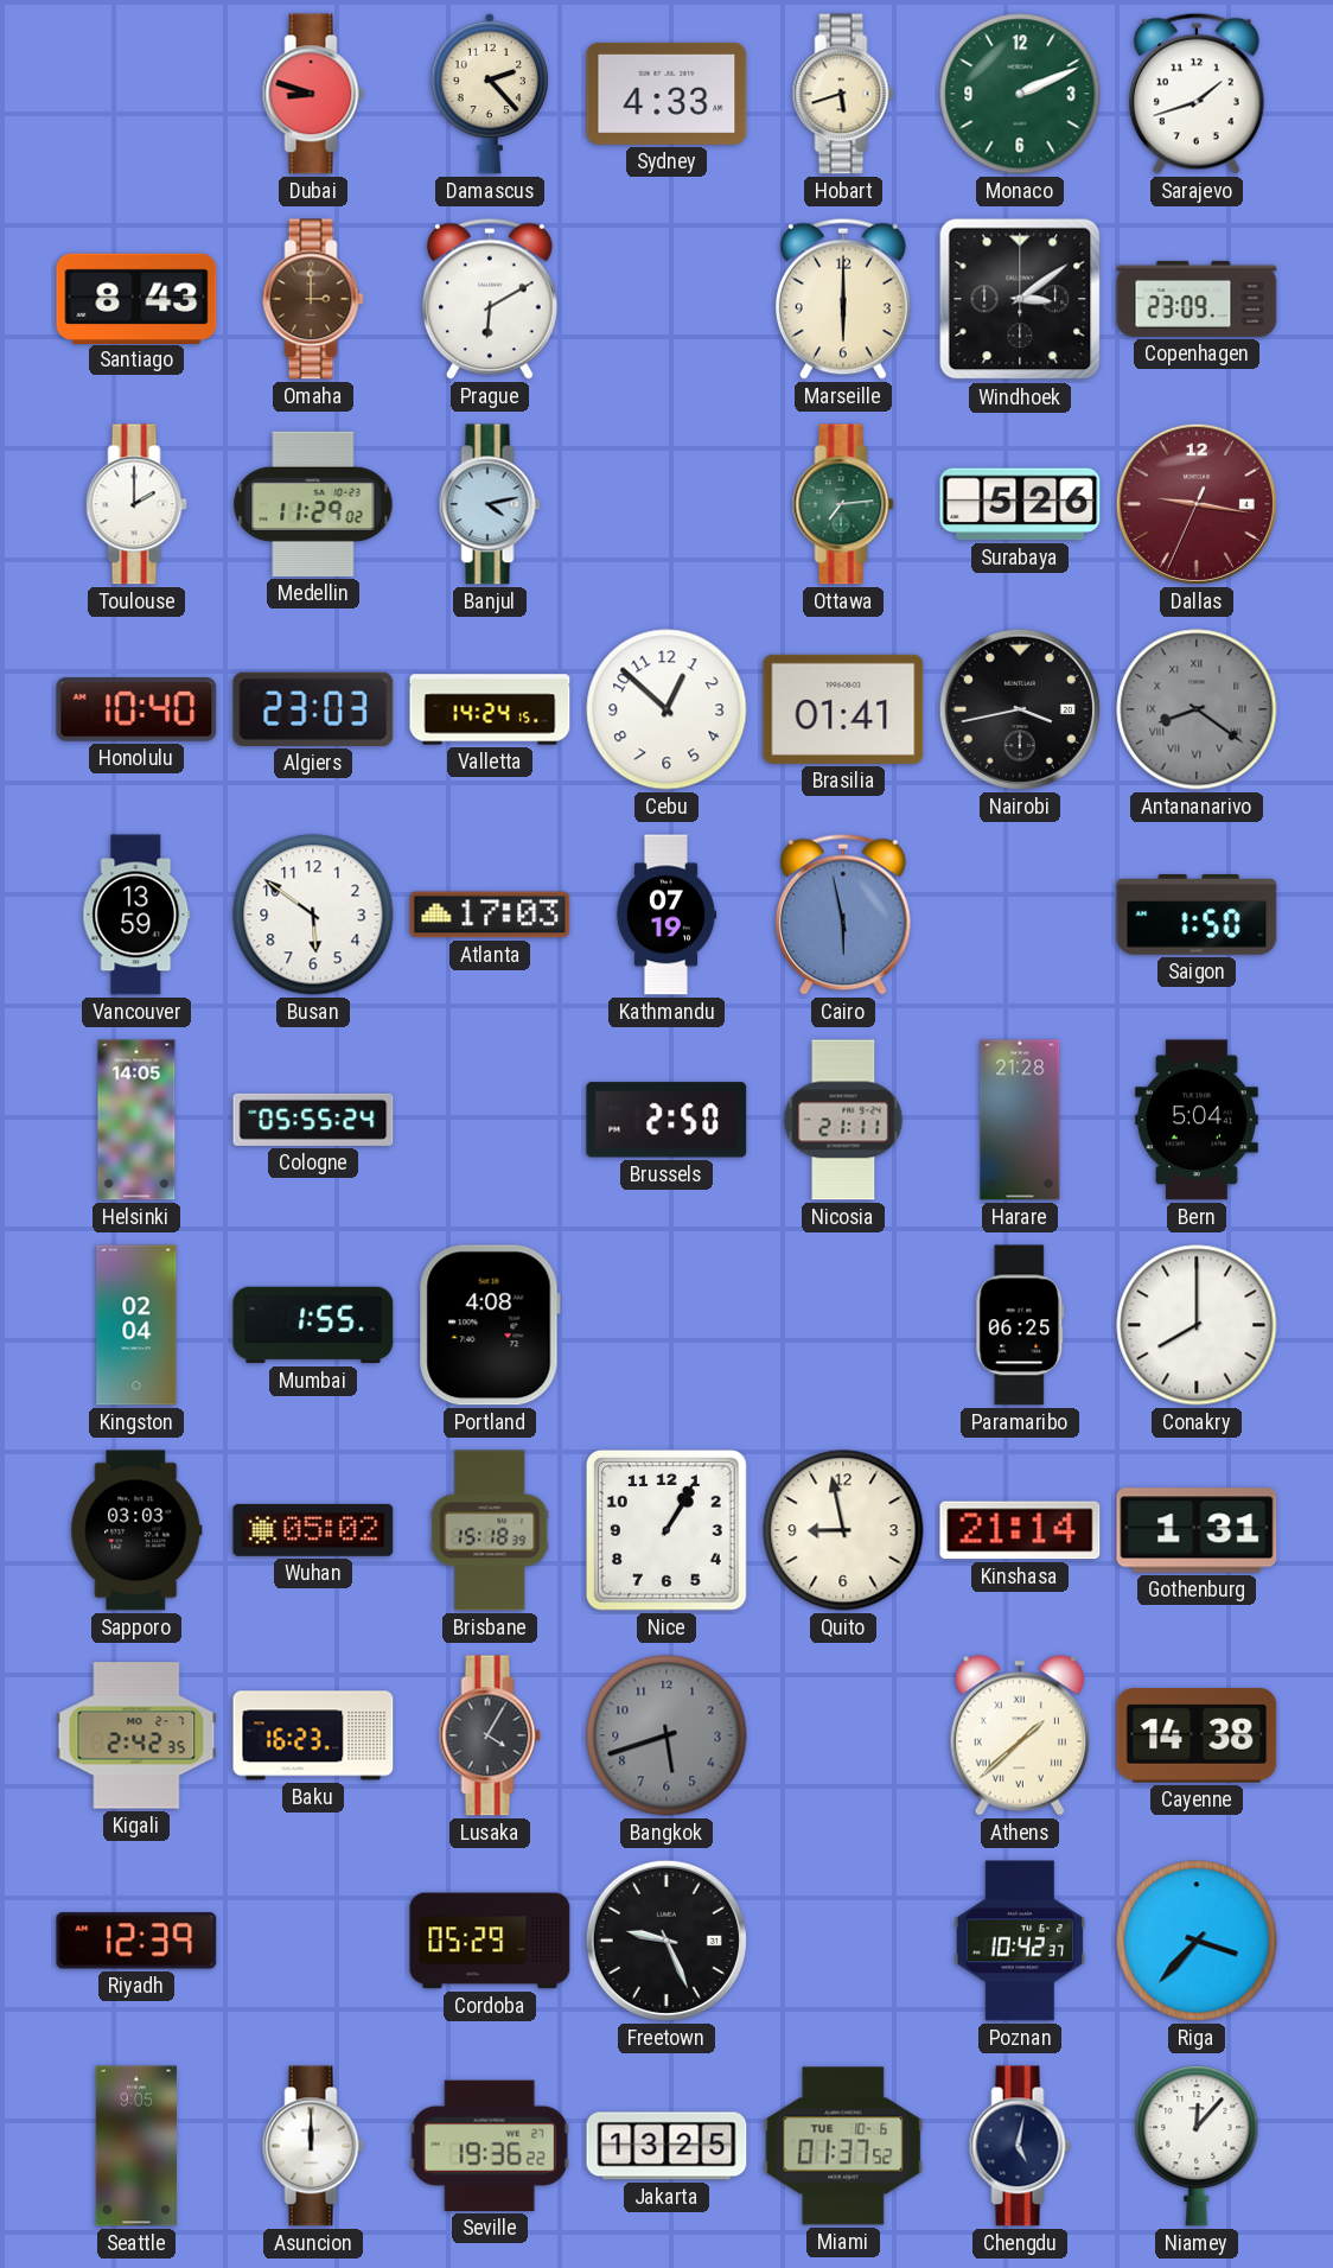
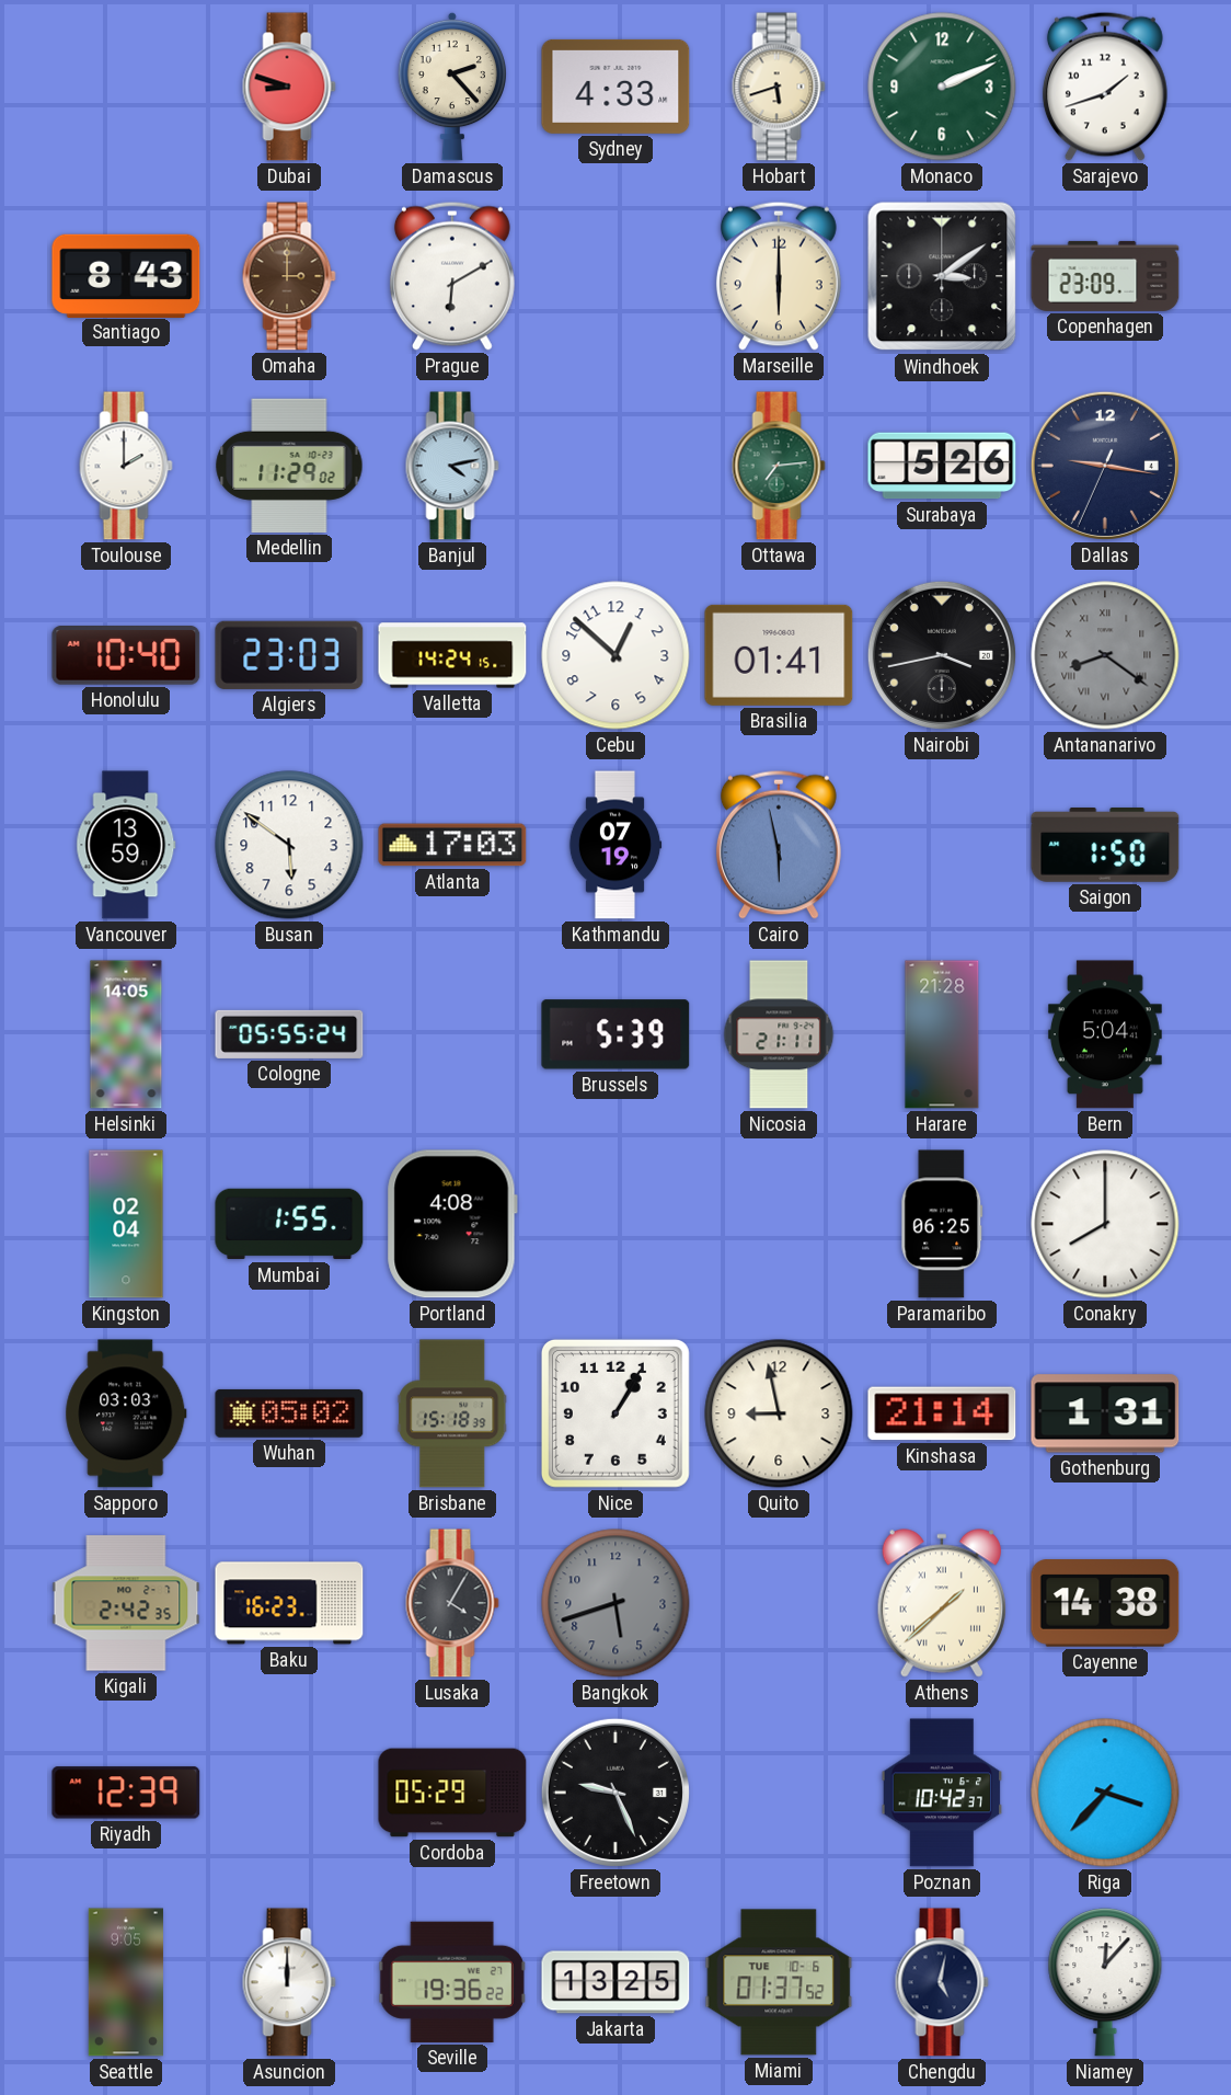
Dallas dial: burgundy -> navy (1105, 466)
Brussels: 2:50 -> 5:39 (616, 1034)
